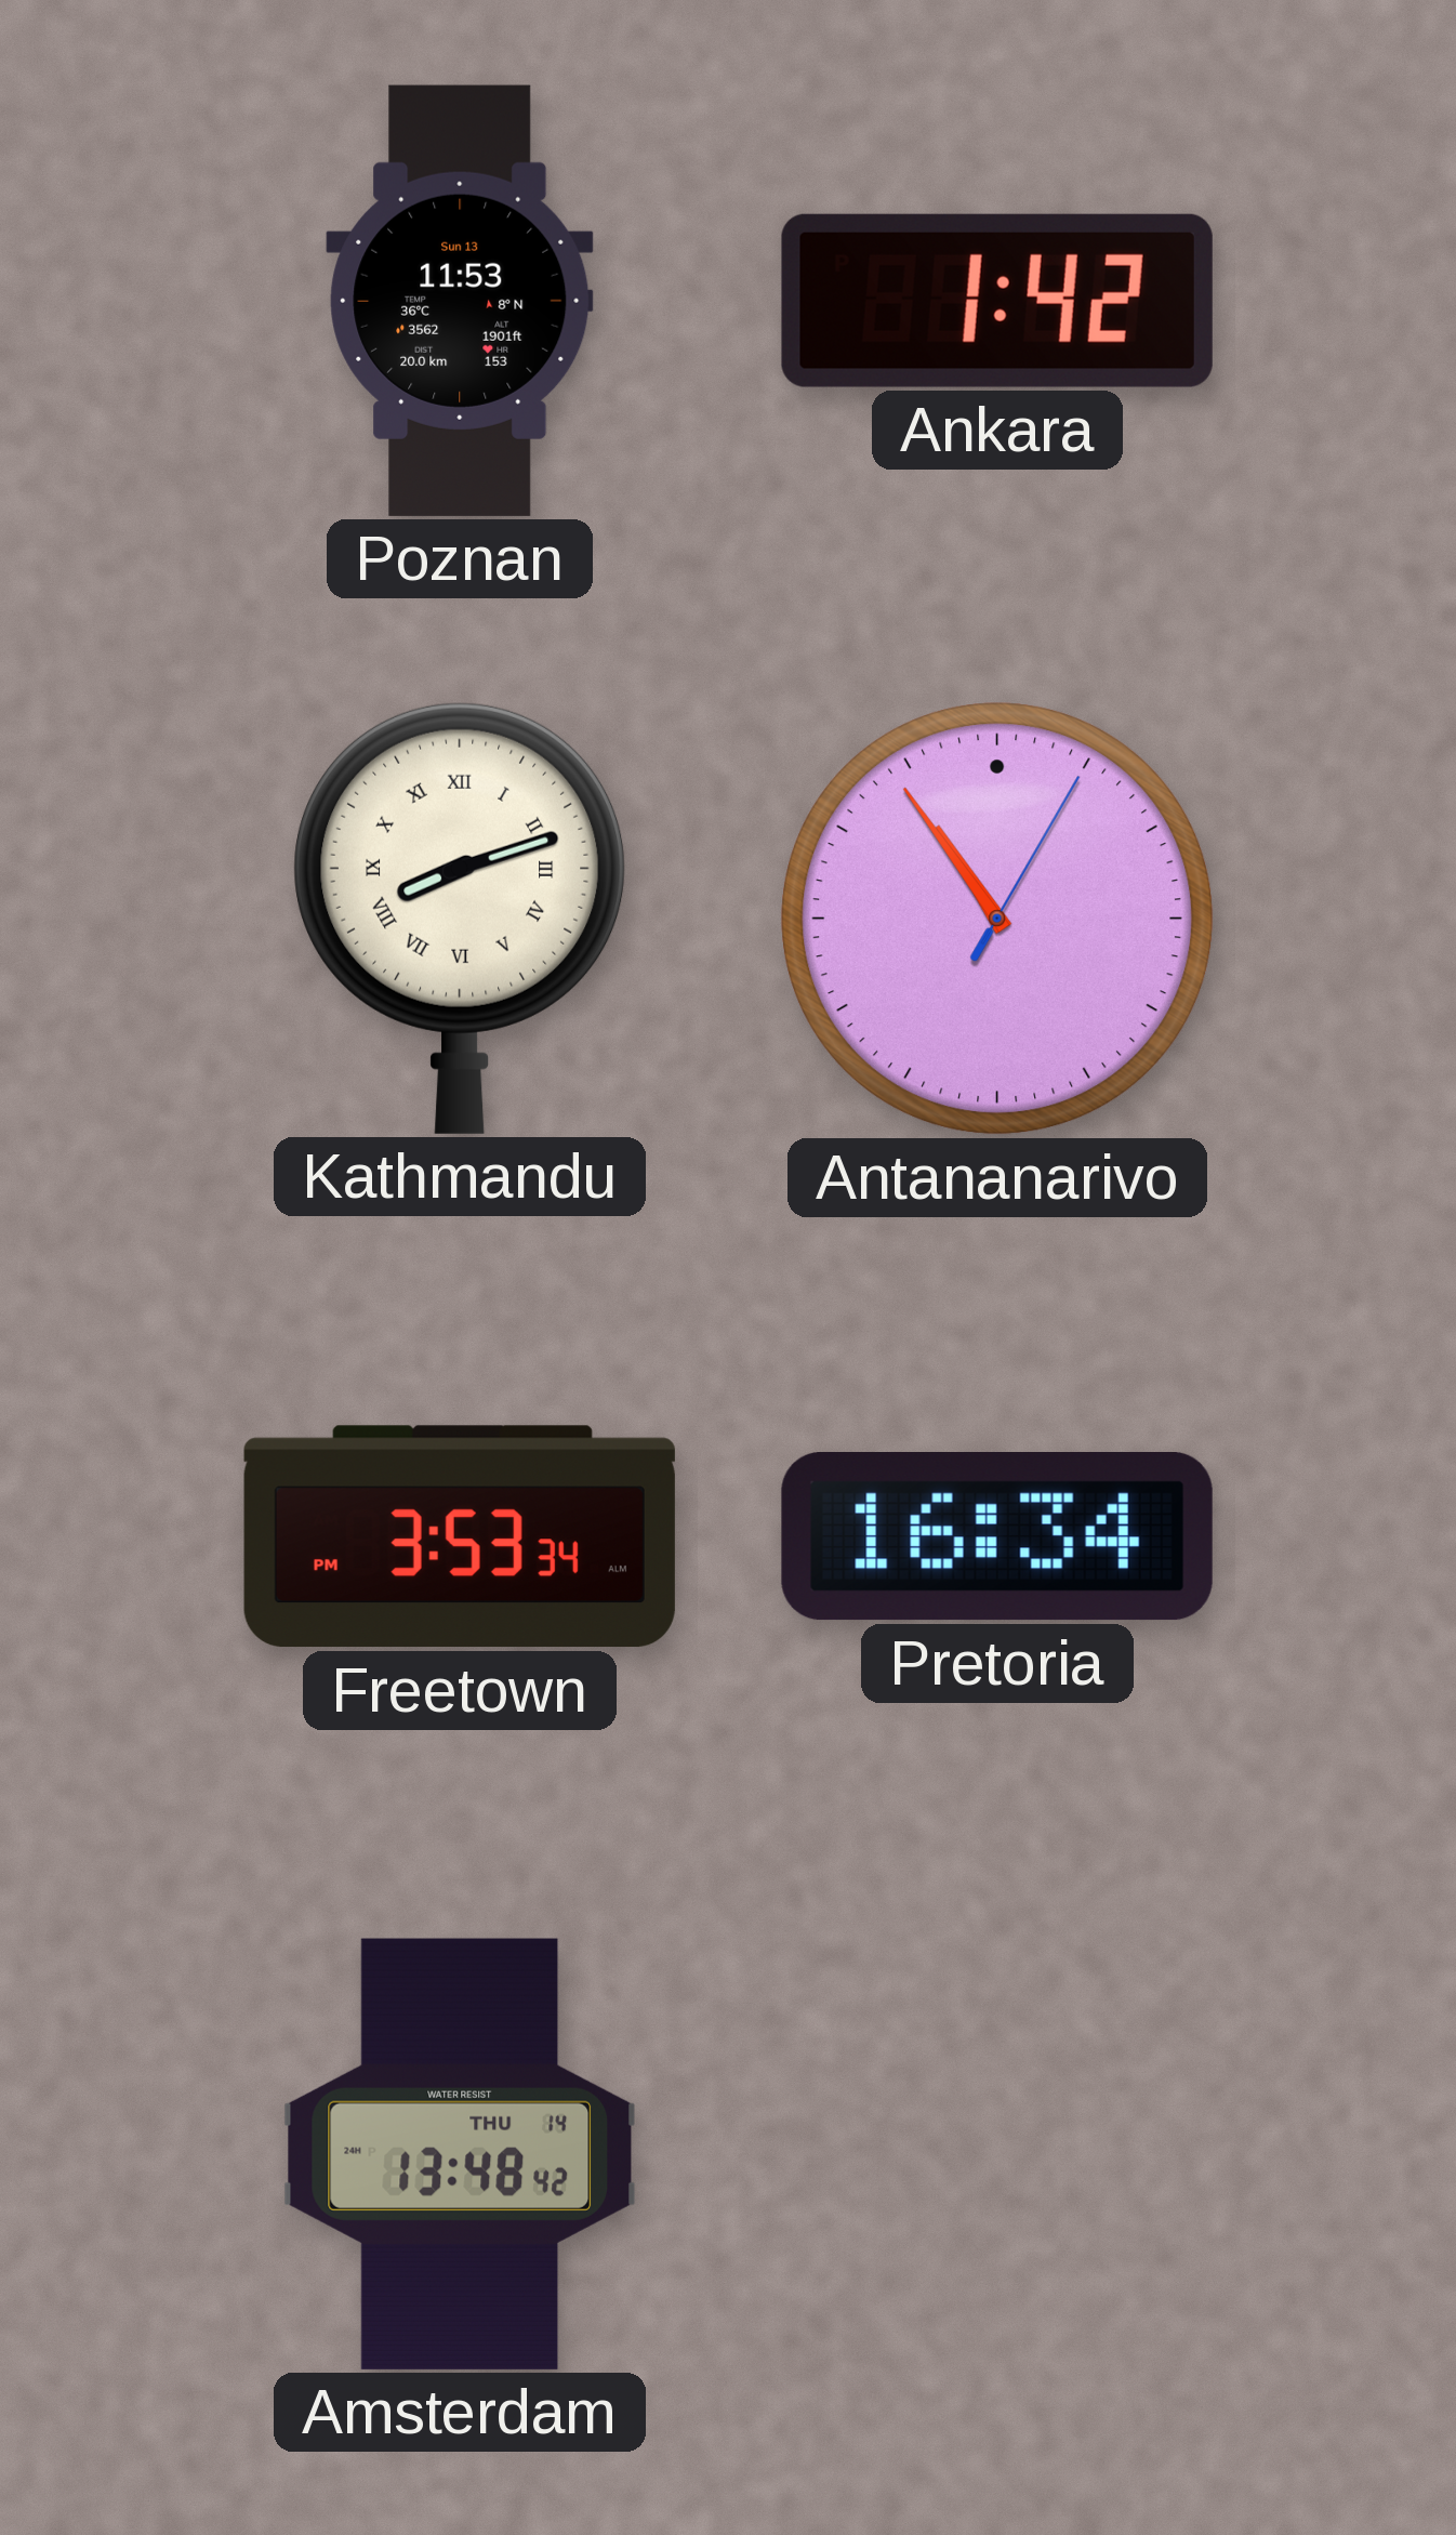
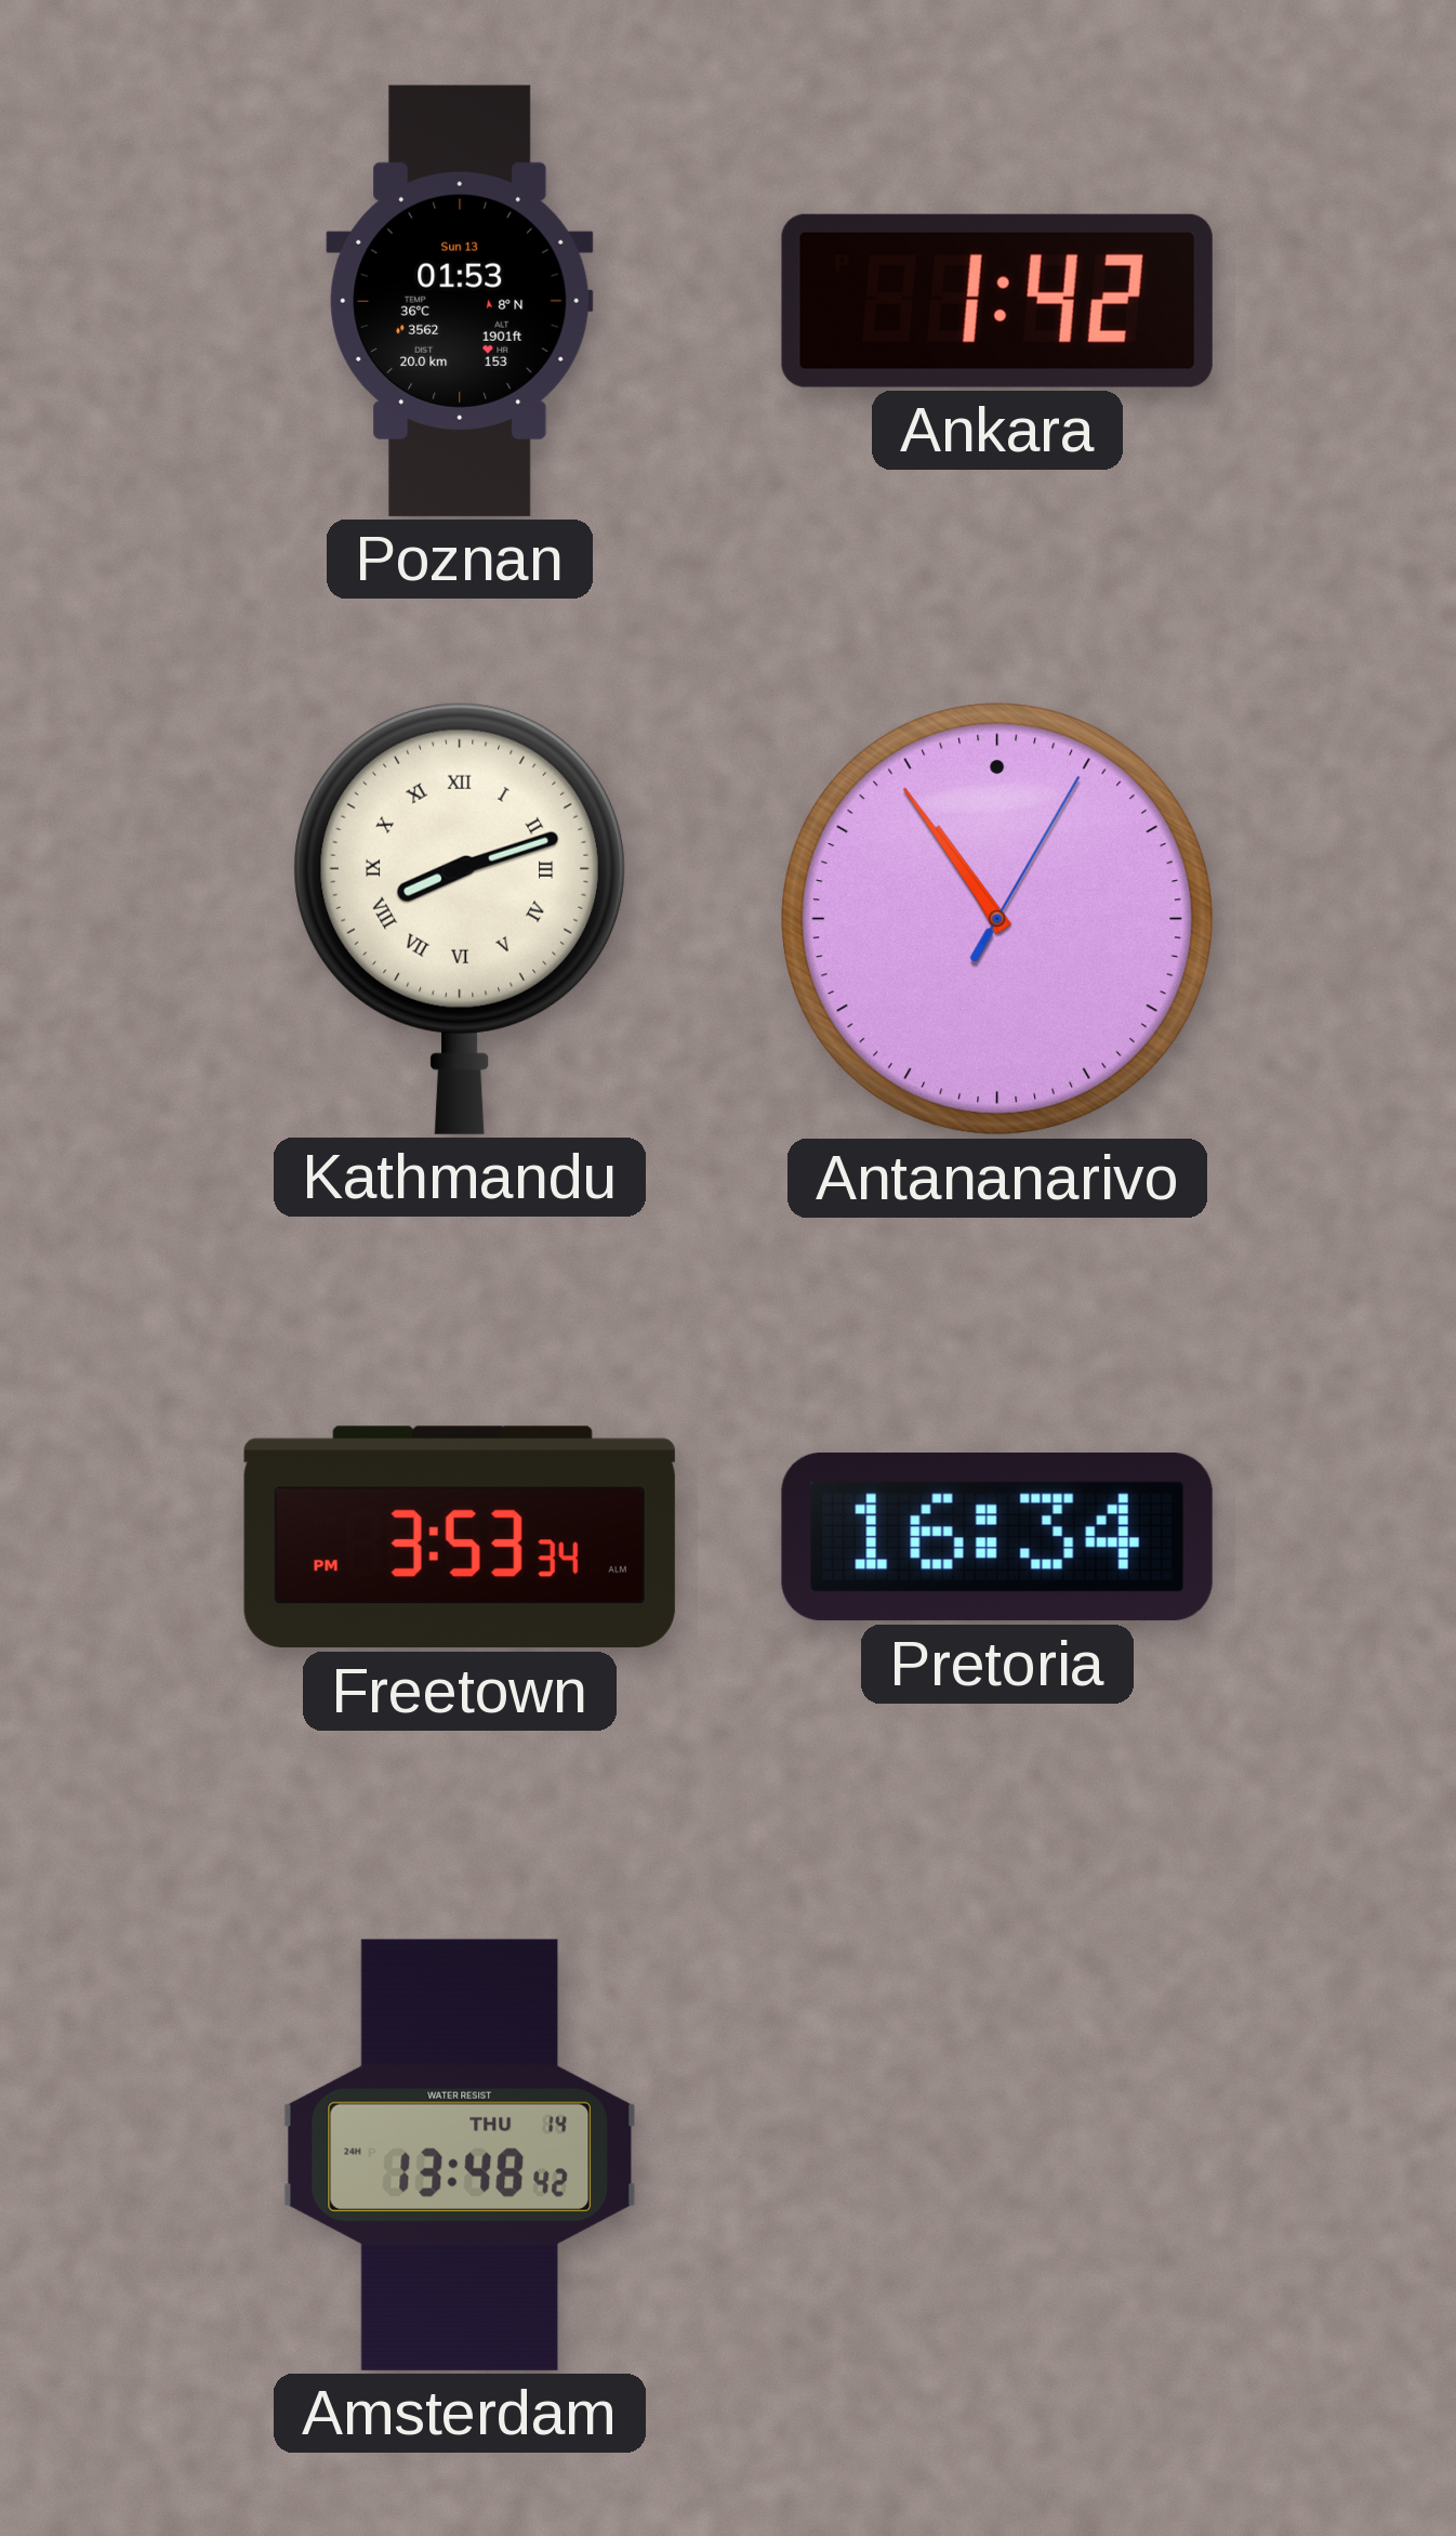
Poznan: 11:53 -> 01:53 (460, 301)
